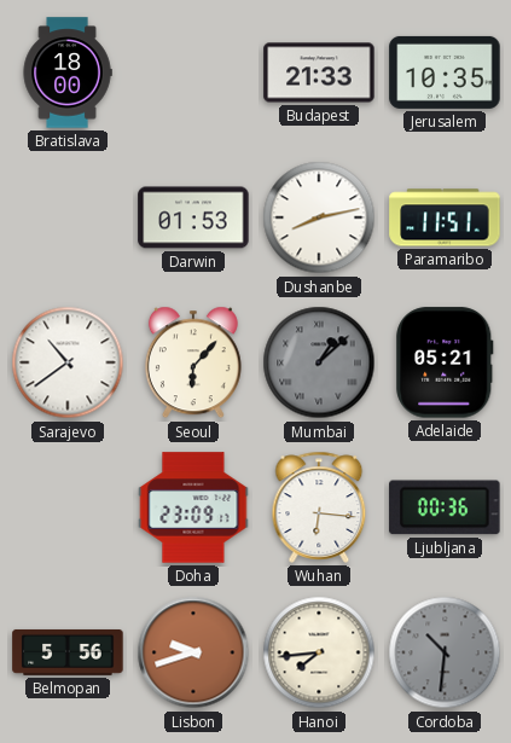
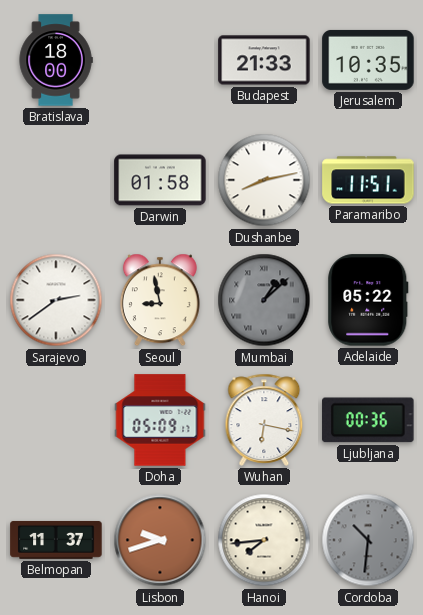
Darwin: 01:53 -> 01:58 (160, 180)
Sarajevo: 10:39 -> 2:39 (56, 300)
Seoul: 6:07 -> 8:58 (160, 300)
Adelaide: 05:21 -> 05:22 (368, 300)
Doha: 23:09 -> 05:09 (160, 420)
Wuhan: 6:16 -> 6:17 (264, 420)
Belmopan: 5:56 -> 11:37 (56, 540)
